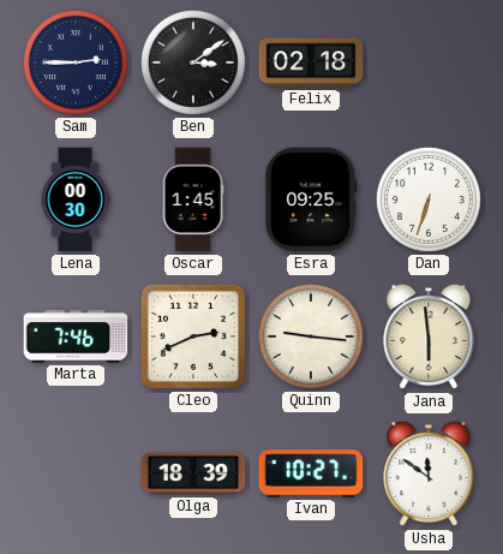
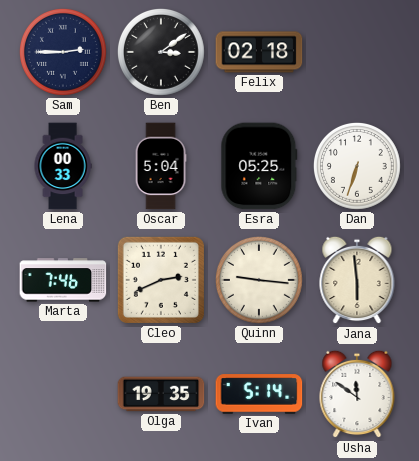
Lena: 00:30 -> 00:33 (63, 166)
Oscar: 1:45 -> 5:04 (161, 166)
Esra: 09:25 -> 05:25 (259, 166)
Olga: 18:39 -> 19:35 (161, 394)
Ivan: 10:27 -> 5:14 (259, 394)
